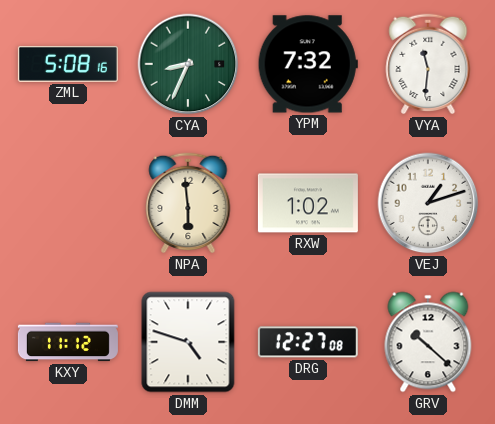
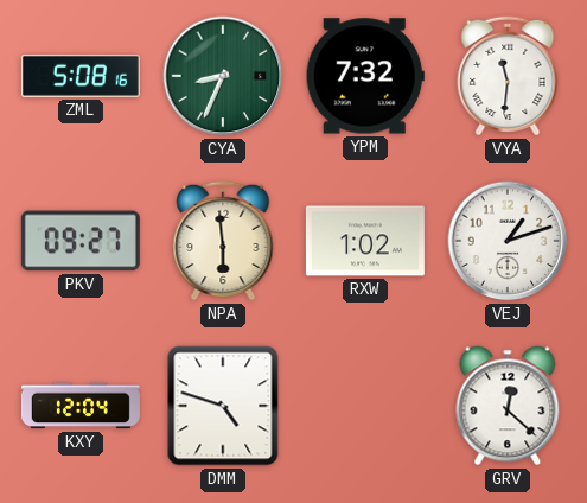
PKV: none -> 09:27 (81, 241)
KXY: 11:12 -> 12:04 (81, 406)
DRG: 12:27 -> none (308, 342)
GRV: 10:22 -> 12:22 (508, 406)
